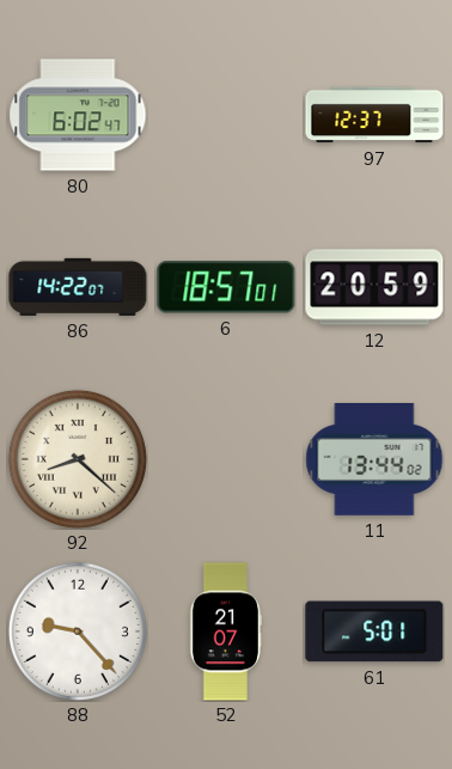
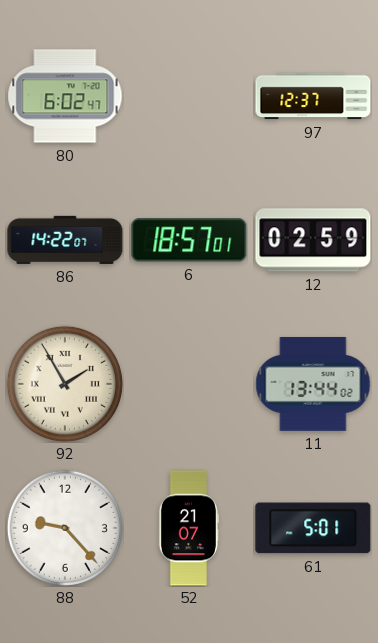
12: 20:59 -> 02:59 (313, 240)
92: 8:22 -> 1:55 (65, 384)
